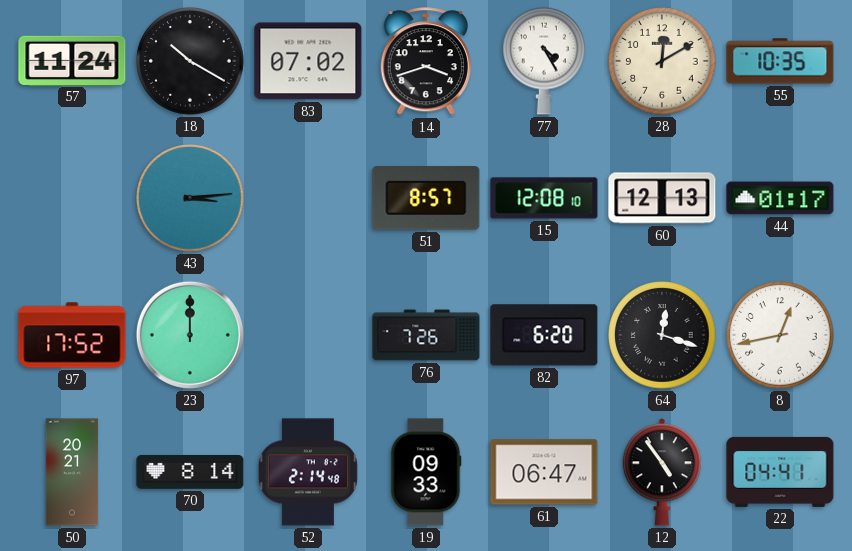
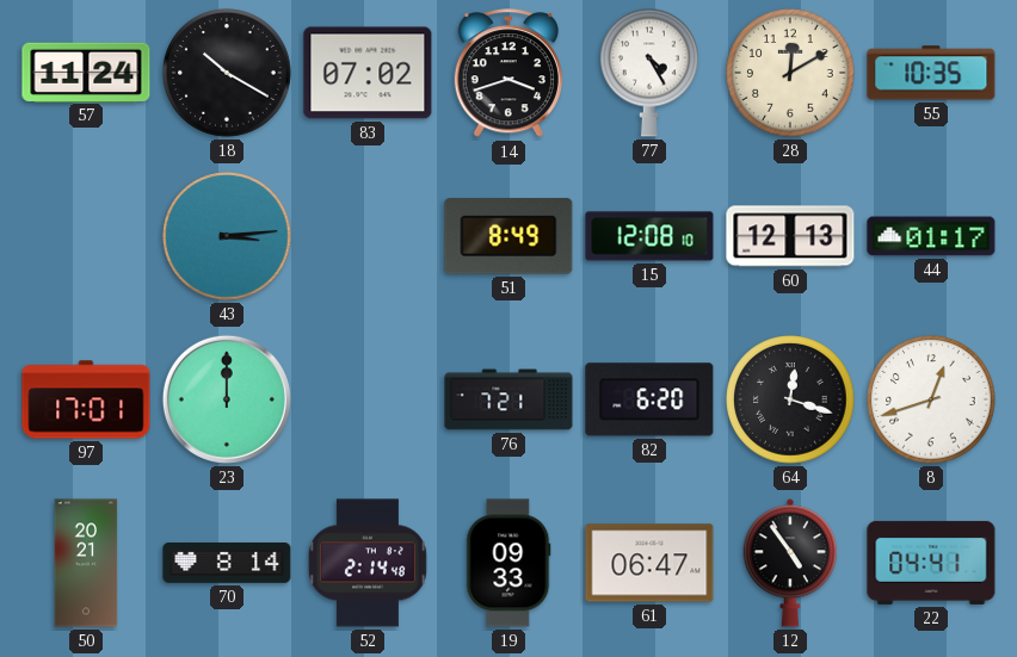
51: 8:57 -> 8:49 (509, 236)
97: 17:52 -> 17:01 (86, 399)
76: 7:26 -> 7:21 (509, 399)
8: 12:43 -> 12:42 (931, 399)
